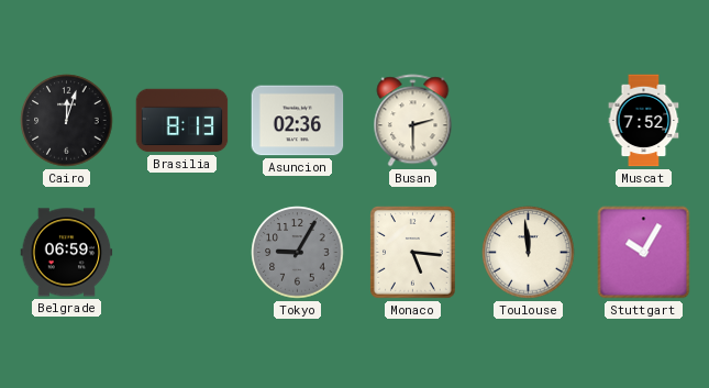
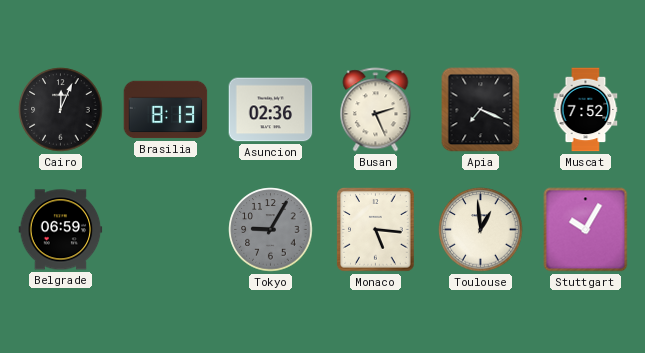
Cairo: 12:03 -> 12:04 (61, 110)
Busan: 2:30 -> 2:26 (376, 110)
Apia: none -> 7:19 (481, 110)
Toulouse: 11:59 -> 12:59 (481, 230)
